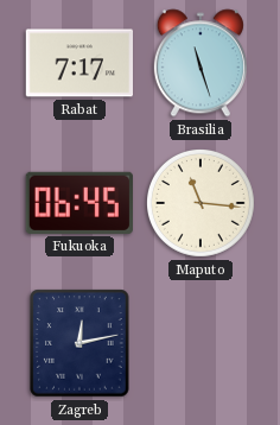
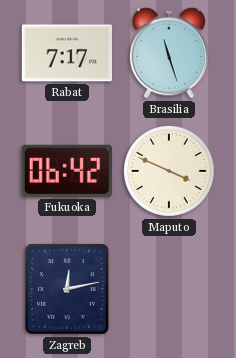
Fukuoka: 06:45 -> 06:42 (67, 171)
Maputo: 11:16 -> 3:49 (170, 172)
